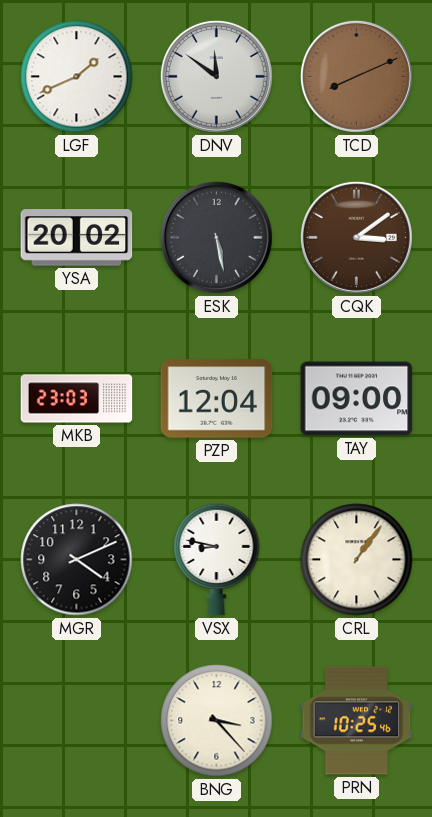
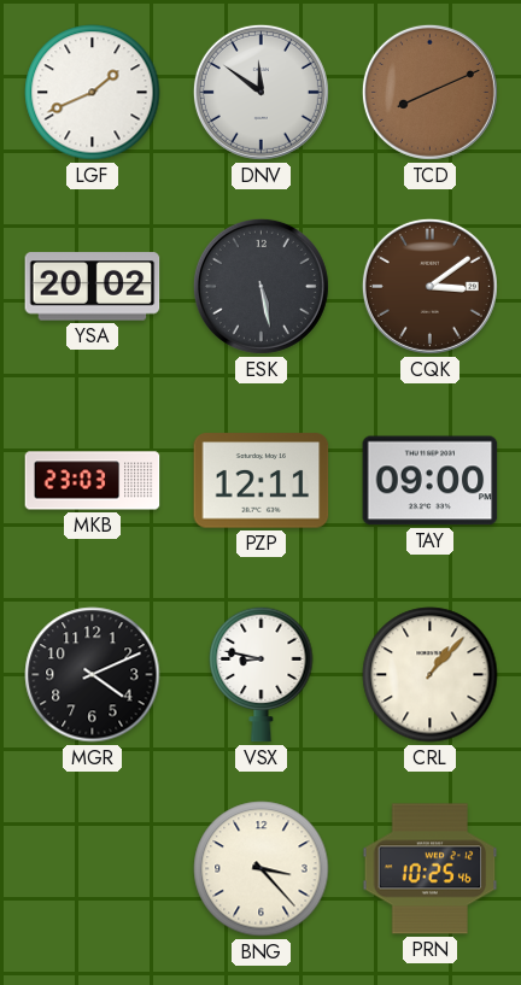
PZP: 12:04 -> 12:11 (262, 481)
CRL: 1:06 -> 1:07 (431, 675)
